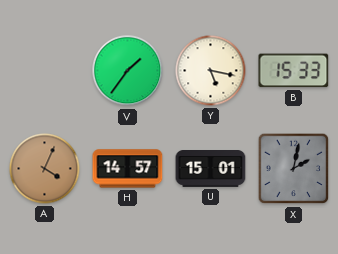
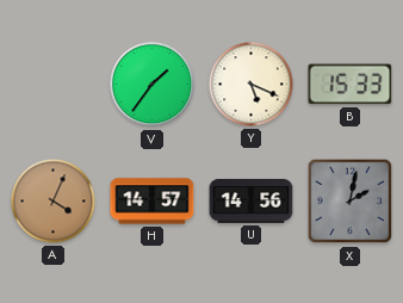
Y: 5:17 -> 5:19 (252, 85)
U: 15:01 -> 14:56 (252, 202)
